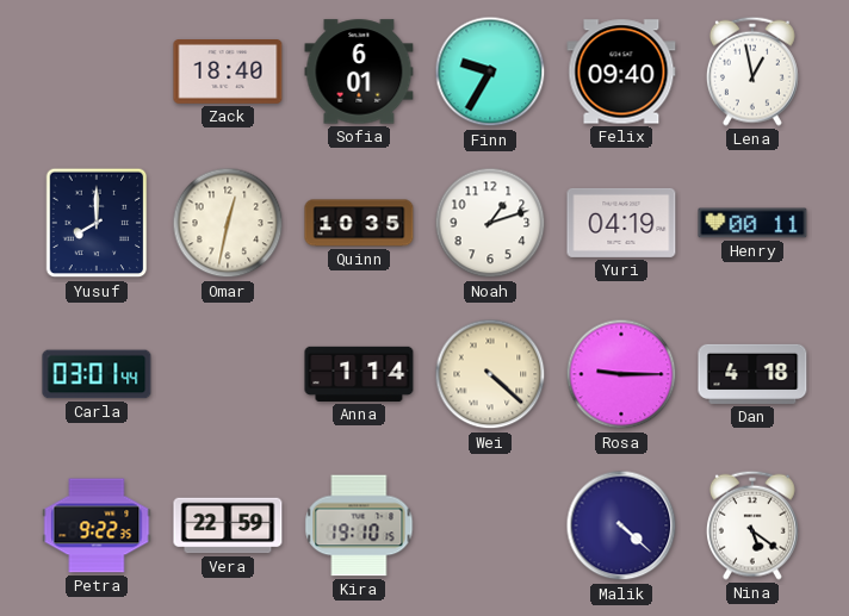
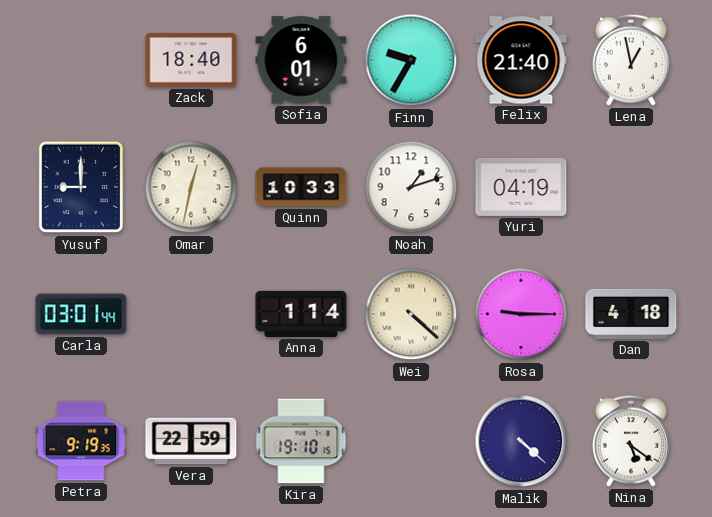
Felix: 09:40 -> 21:40 (521, 60)
Yusuf: 8:00 -> 9:00 (81, 187)
Quinn: 10:35 -> 10:33 (301, 187)
Henry: 00:11 -> none (752, 223)
Petra: 9:22 -> 9:19 (81, 441)
